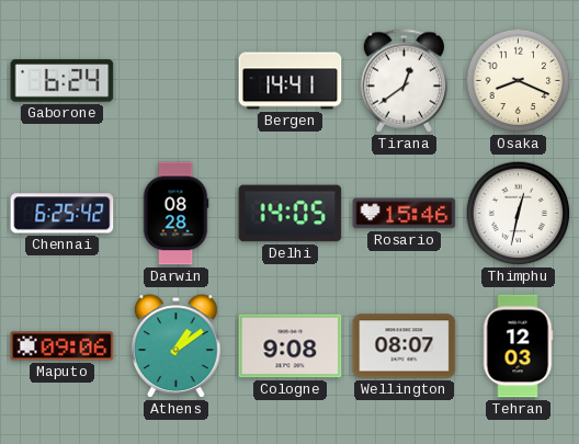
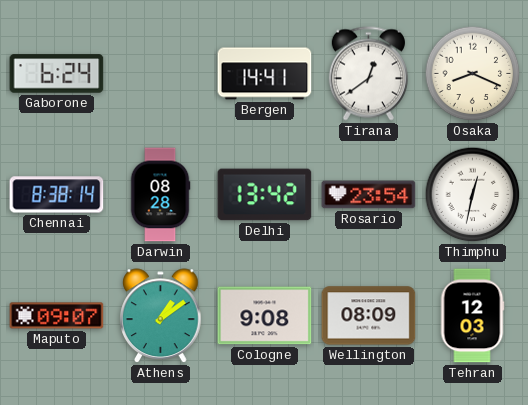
Chennai: 6:25 -> 8:38 (57, 195)
Delhi: 14:05 -> 13:42 (265, 195)
Rosario: 15:46 -> 23:54 (369, 195)
Maputo: 09:06 -> 09:07 (57, 316)
Wellington: 08:07 -> 08:09 (369, 316)
